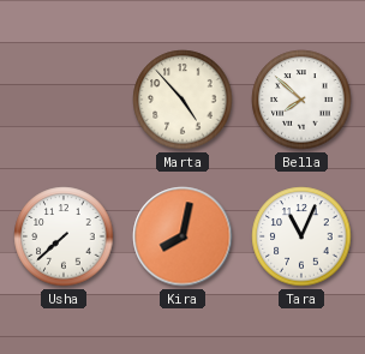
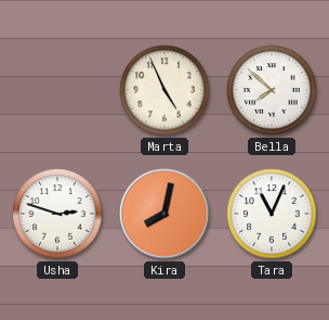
Marta: 4:53 -> 4:56 (164, 90)
Usha: 7:38 -> 2:48 (57, 214)
